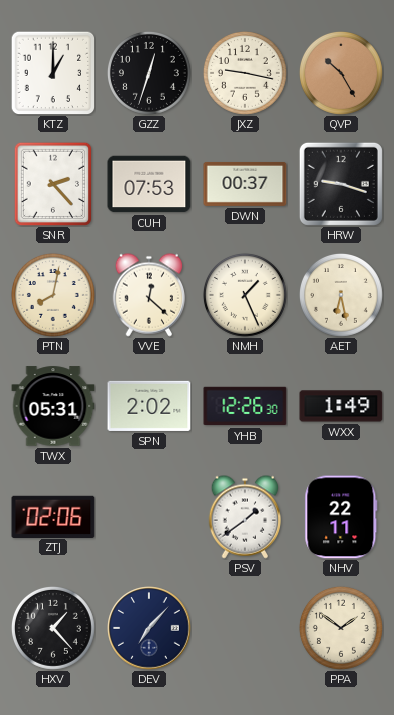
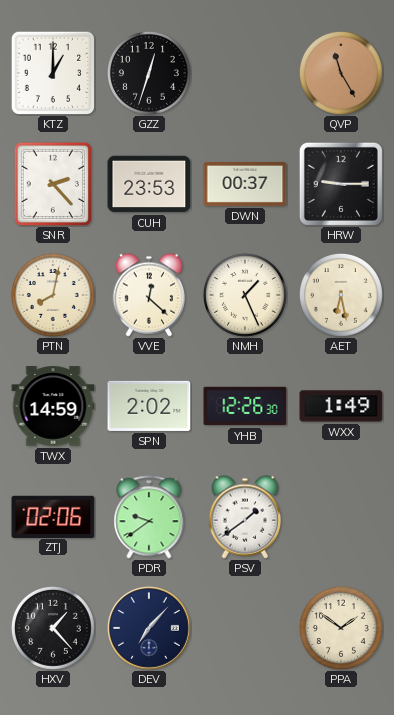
JXZ: 9:17 -> none (245, 73)
QVP: 10:25 -> 11:25 (341, 73)
CUH: 07:53 -> 23:53 (149, 184)
HRW: 9:18 -> 9:15 (341, 184)
TWX: 05:31 -> 14:59 (53, 406)
PDR: none -> 9:39 (149, 517)
NHV: 22:11 -> none (341, 517)
